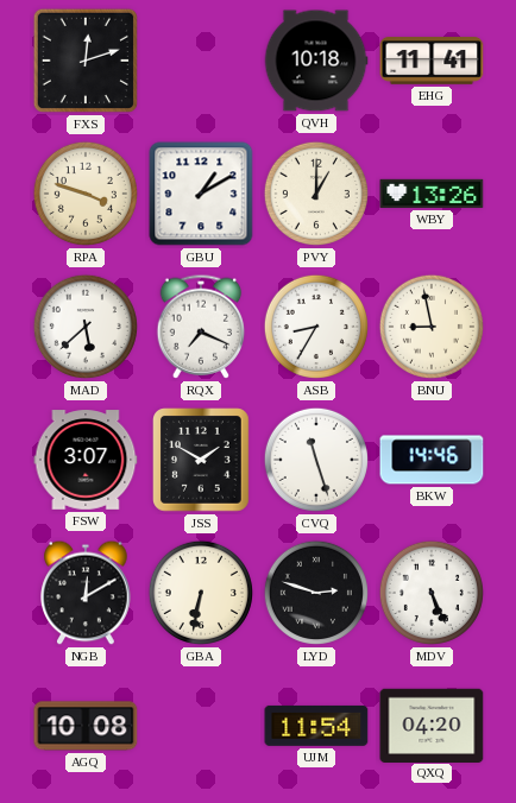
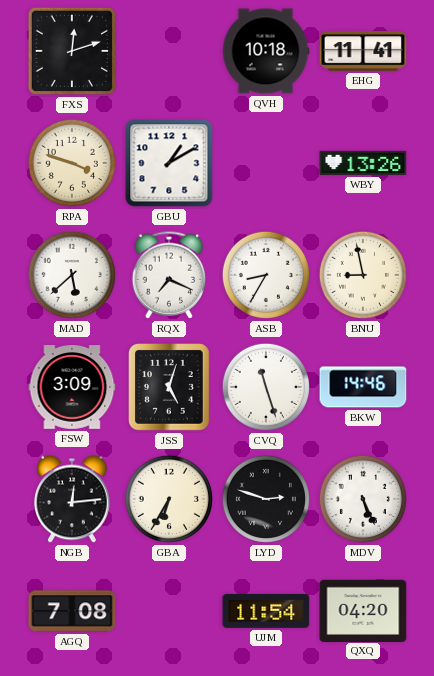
PVY: 1:00 -> none (316, 194)
FSW: 3:07 -> 3:09 (72, 387)
JSS: 1:50 -> 5:03 (170, 387)
NGB: 12:10 -> 12:14 (72, 499)
GBA: 6:32 -> 6:35 (169, 499)
AGQ: 10:08 -> 7:08 (72, 611)
